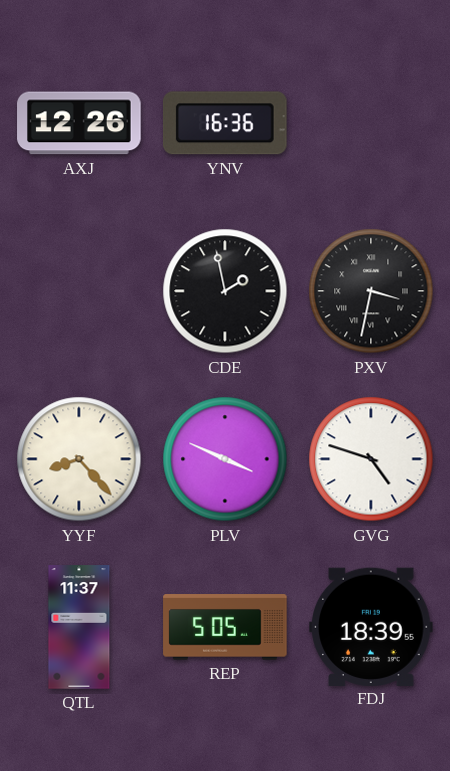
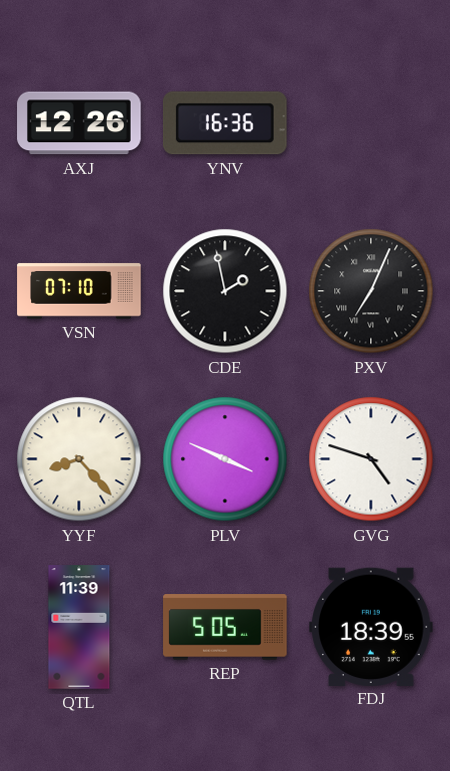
VSN: none -> 07:10 (79, 291)
PXV: 3:32 -> 7:04 (371, 291)
QTL: 11:37 -> 11:39 (79, 627)
